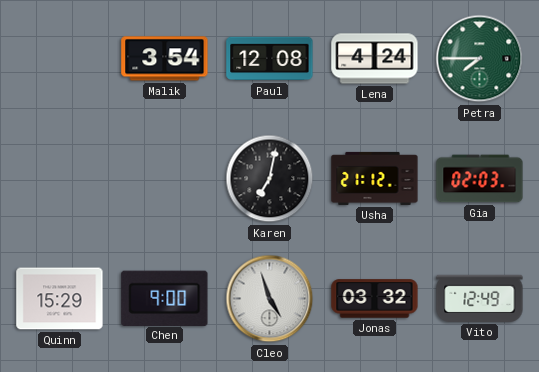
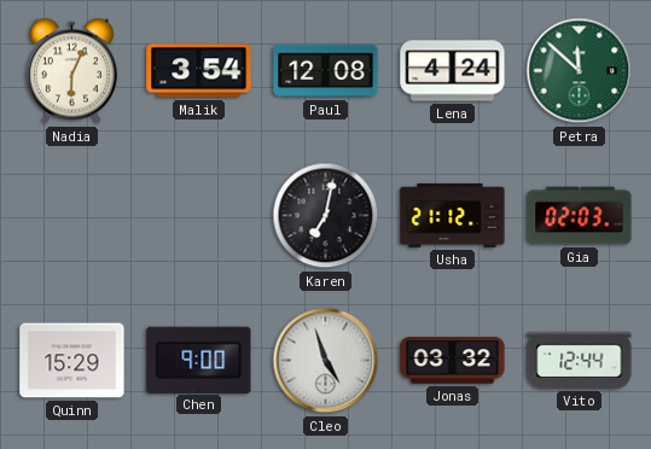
Nadia: none -> 6:04 (71, 71)
Petra: 7:45 -> 11:52 (580, 71)
Vito: 12:49 -> 12:44 (580, 360)
